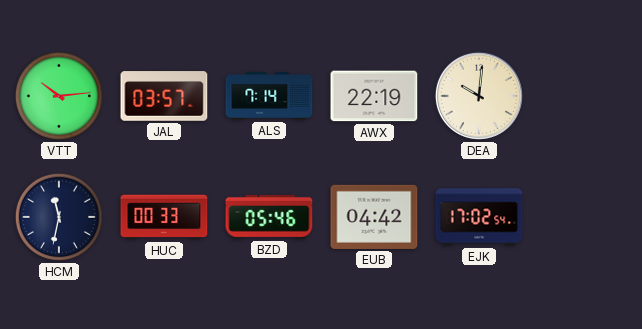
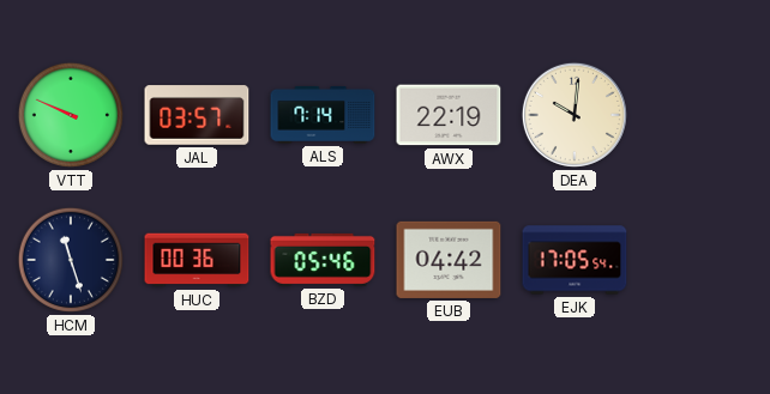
VTT: 10:14 -> 9:49 (71, 115)
HCM: 11:32 -> 11:27 (71, 260)
HUC: 00:33 -> 00:36 (197, 260)
EJK: 17:02 -> 17:05 (575, 260)
